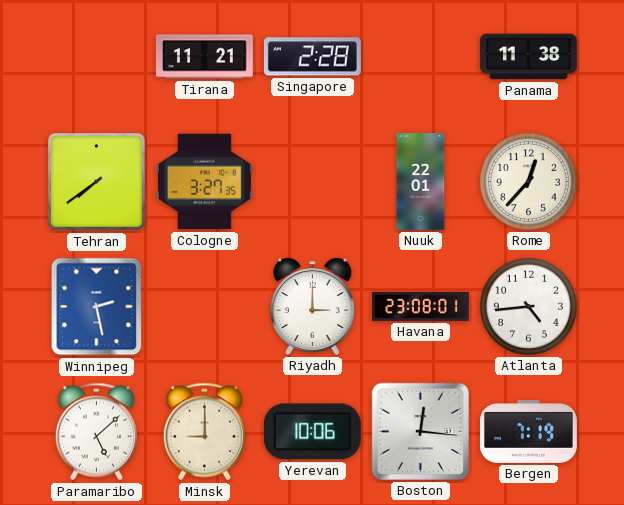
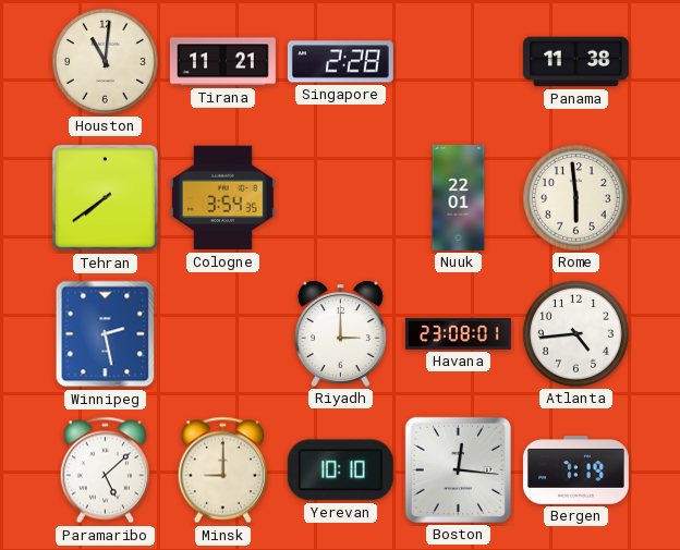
Houston: none -> 11:01 (105, 61)
Cologne: 3:27 -> 3:54 (222, 198)
Rome: 12:37 -> 5:59 (575, 197)
Yerevan: 10:06 -> 10:10 (340, 470)
